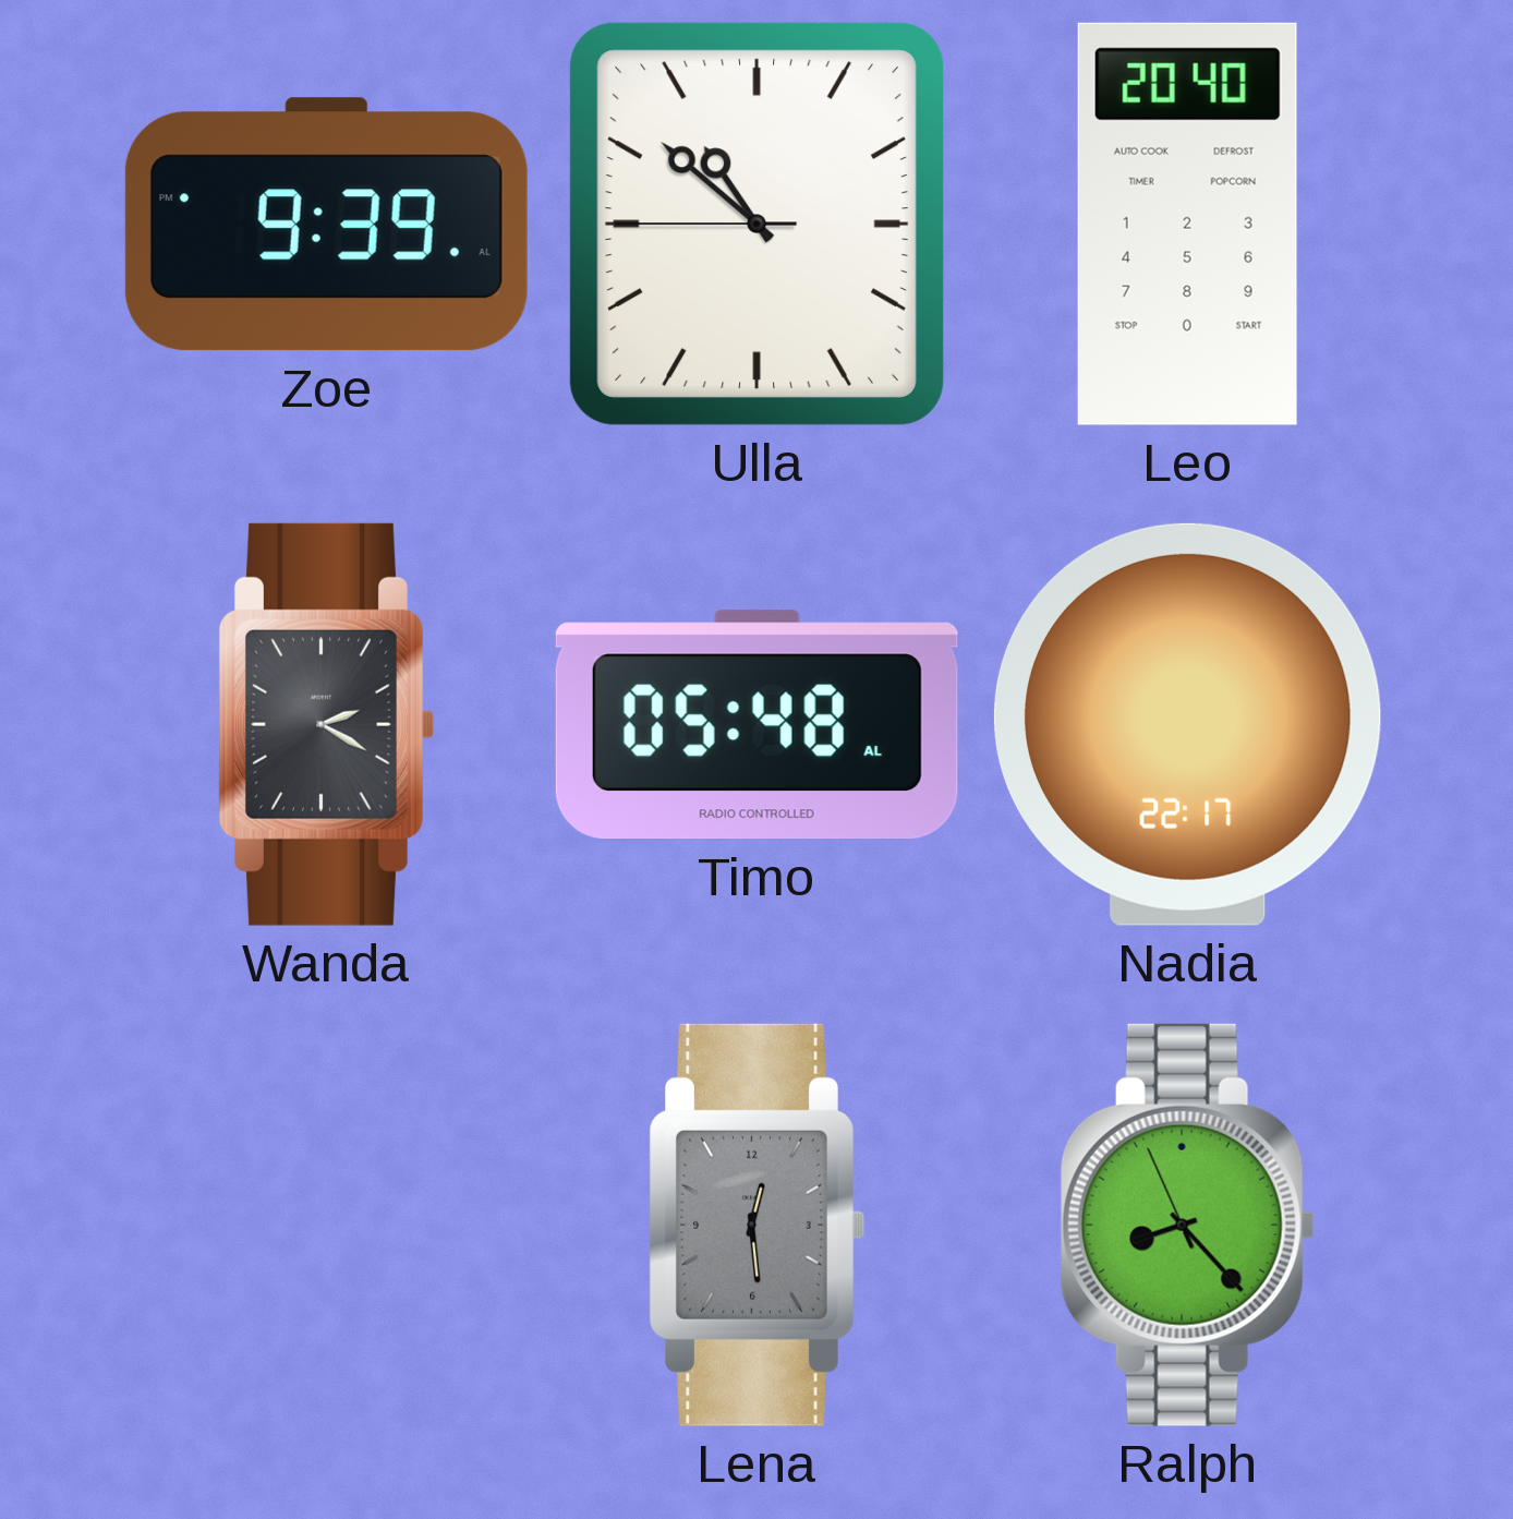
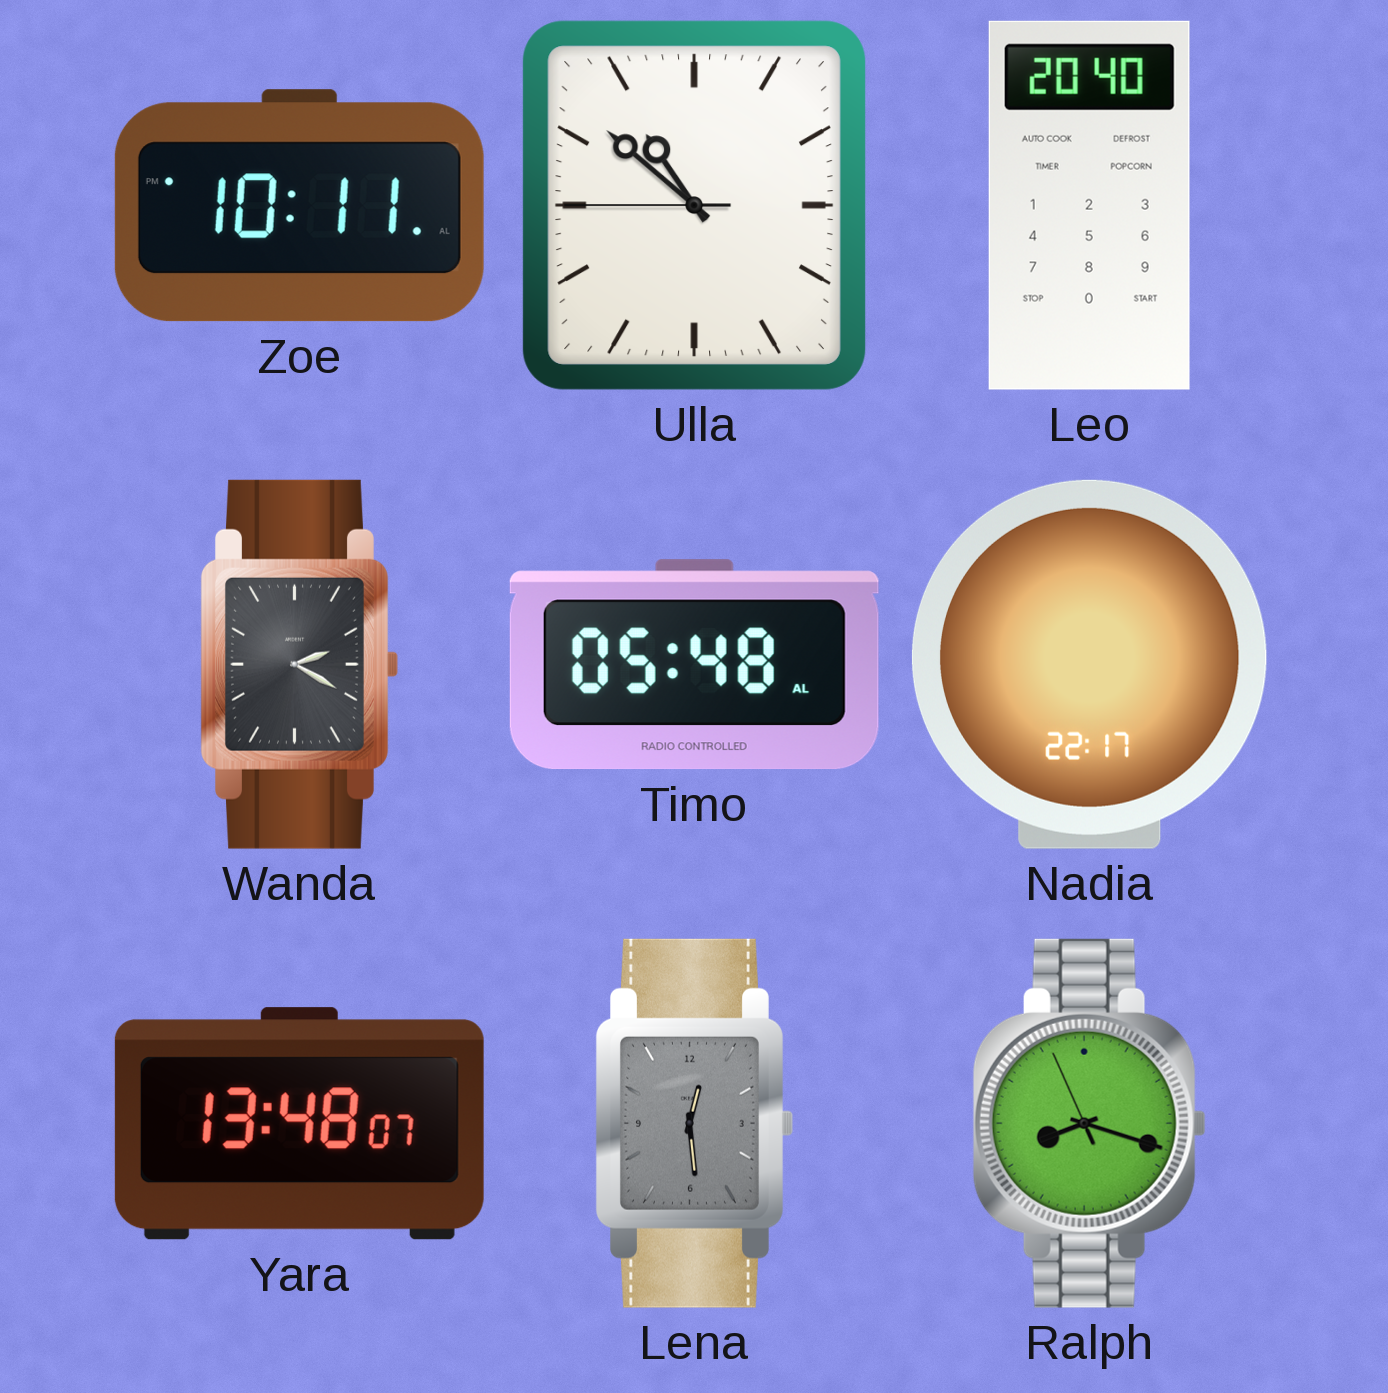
Zoe: 9:39 -> 10:11 (299, 206)
Yara: none -> 13:48 (299, 1124)
Ralph: 8:22 -> 8:17 (1089, 1123)
